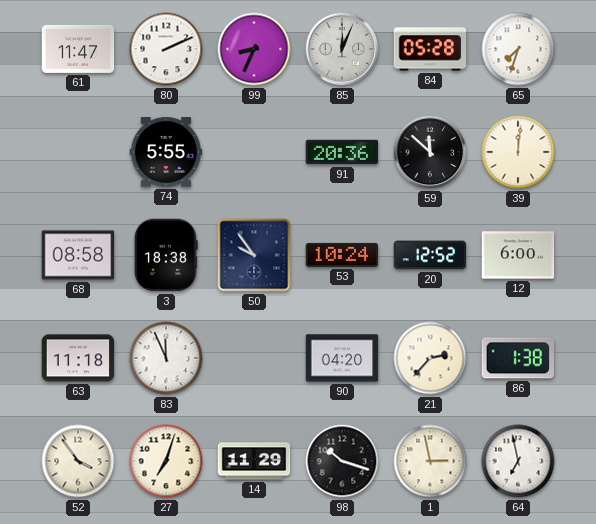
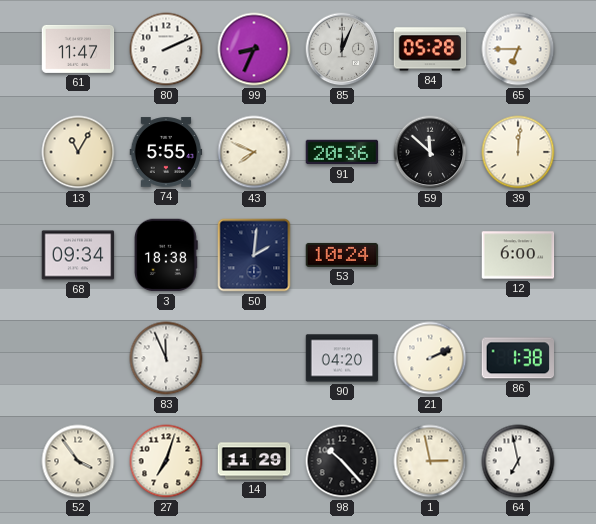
65: 7:33 -> 6:45 (518, 49)
13: none -> 11:05 (78, 152)
43: none -> 7:49 (254, 152)
68: 08:58 -> 09:34 (78, 255)
50: 9:54 -> 2:01 (254, 255)
20: 12:52 -> none (430, 255)
63: 11:18 -> none (78, 358)
21: 2:37 -> 2:11 (430, 358)
98: 10:18 -> 10:23 (342, 461)
